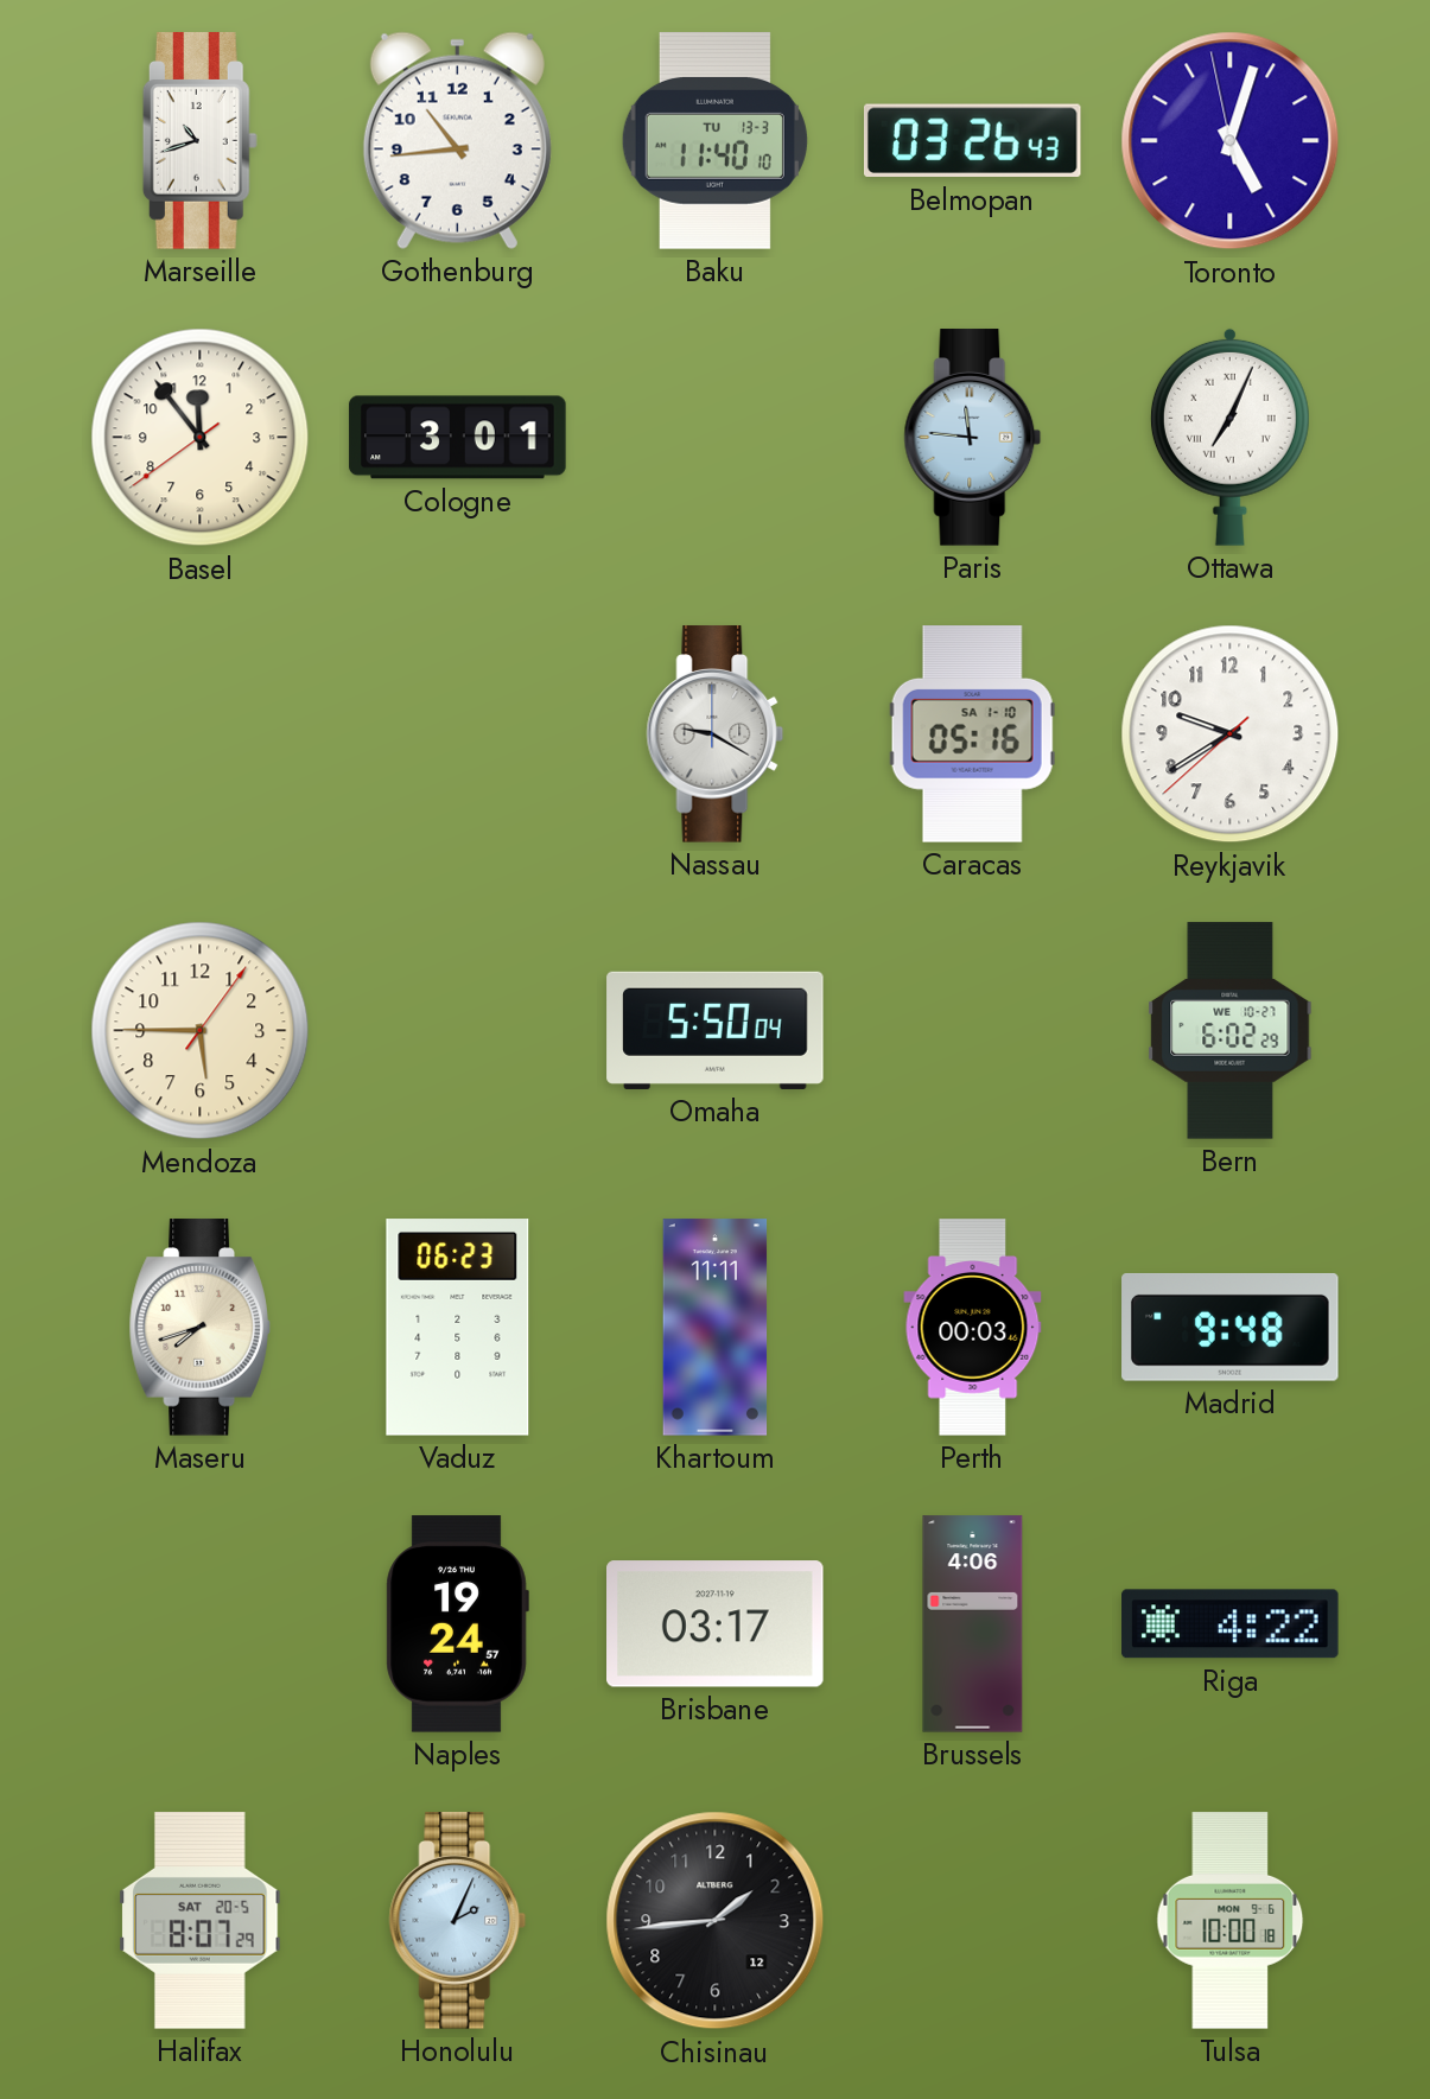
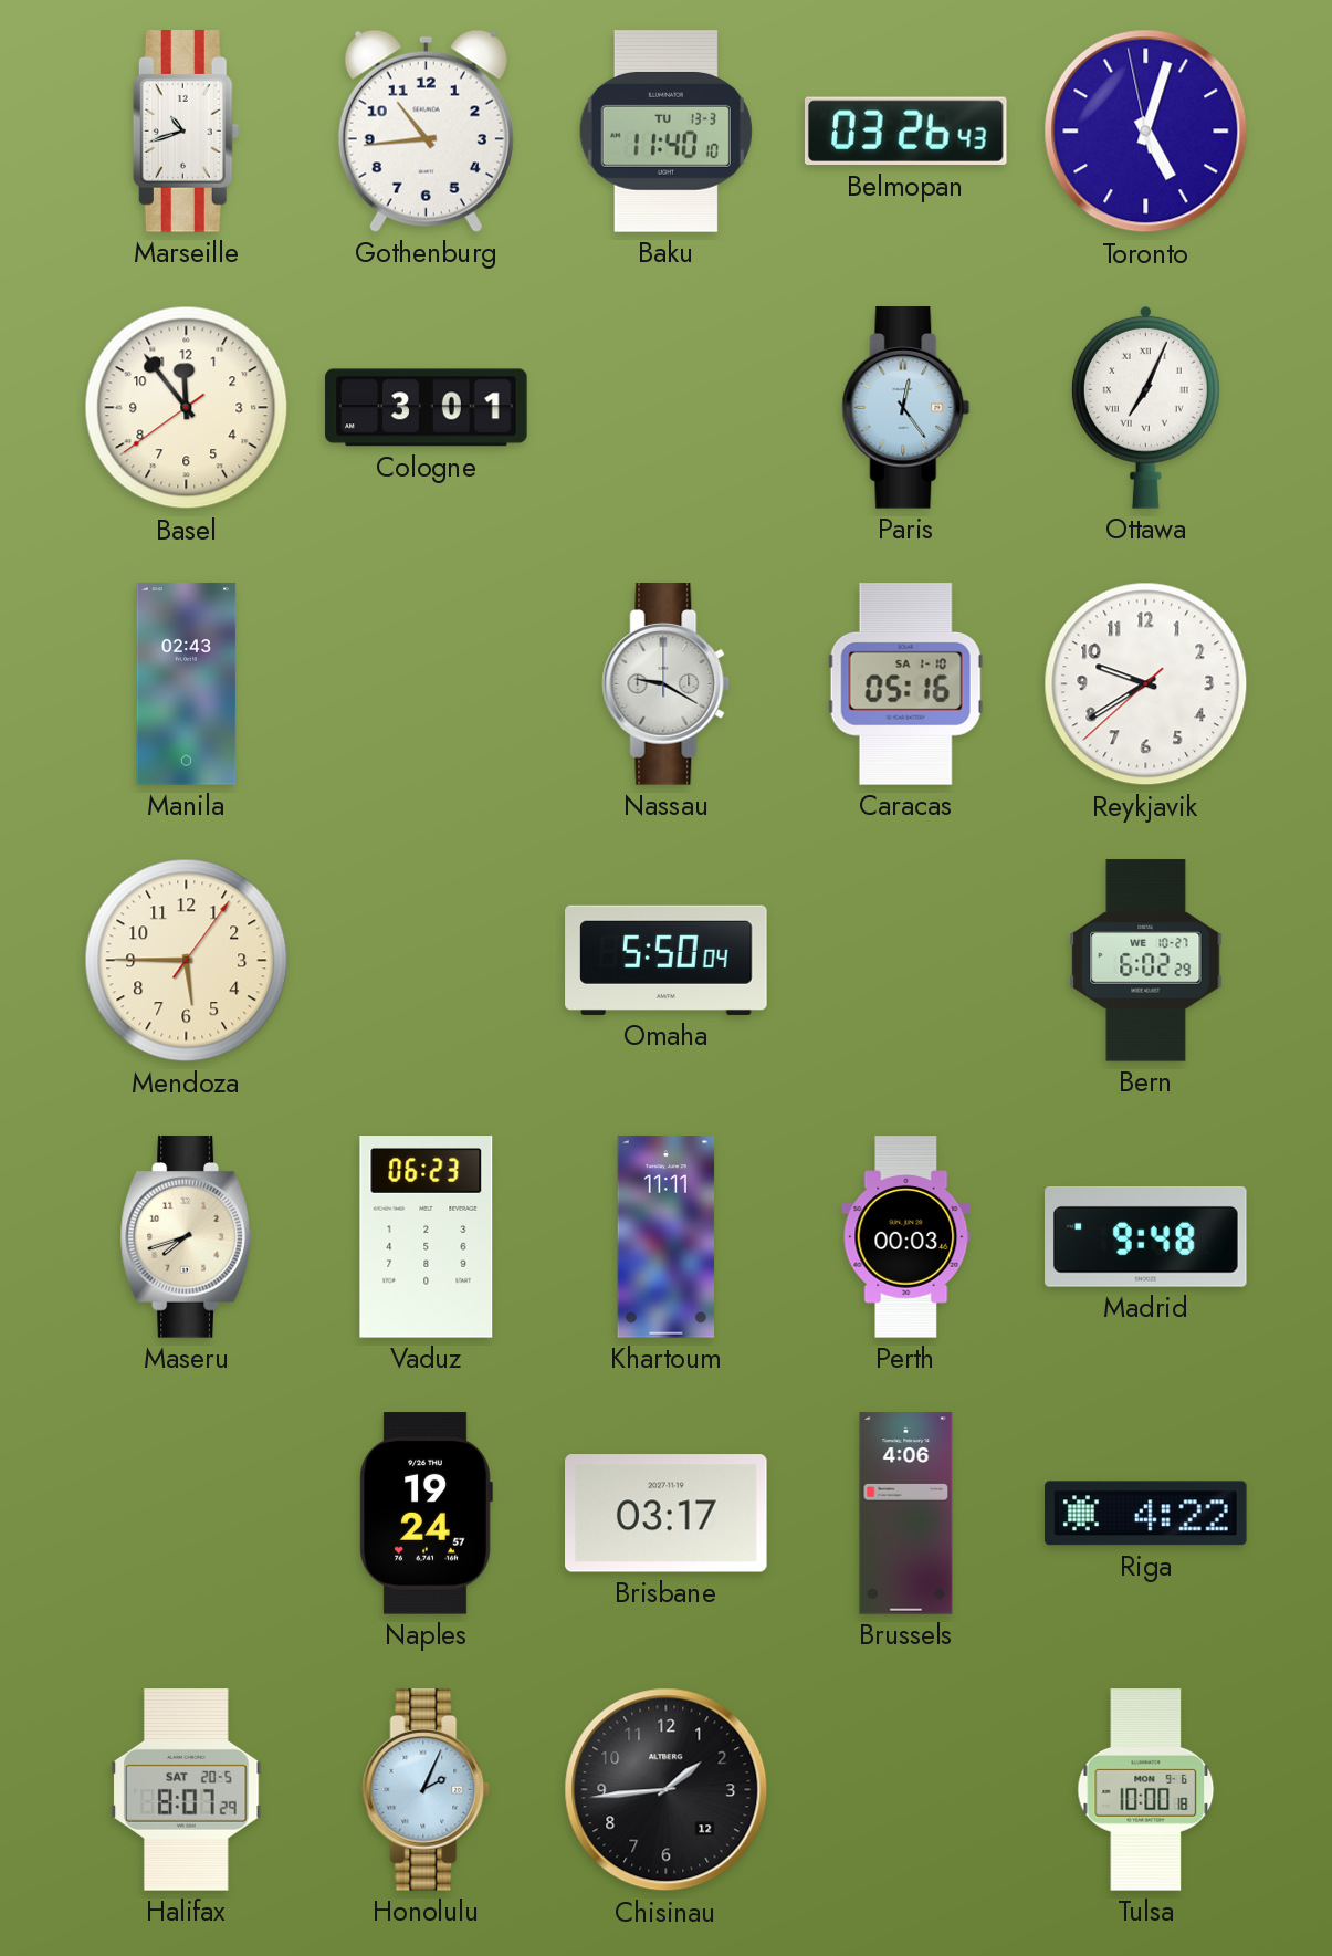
Paris: 11:46 -> 12:24 (906, 408)
Manila: none -> 02:43 (187, 684)
